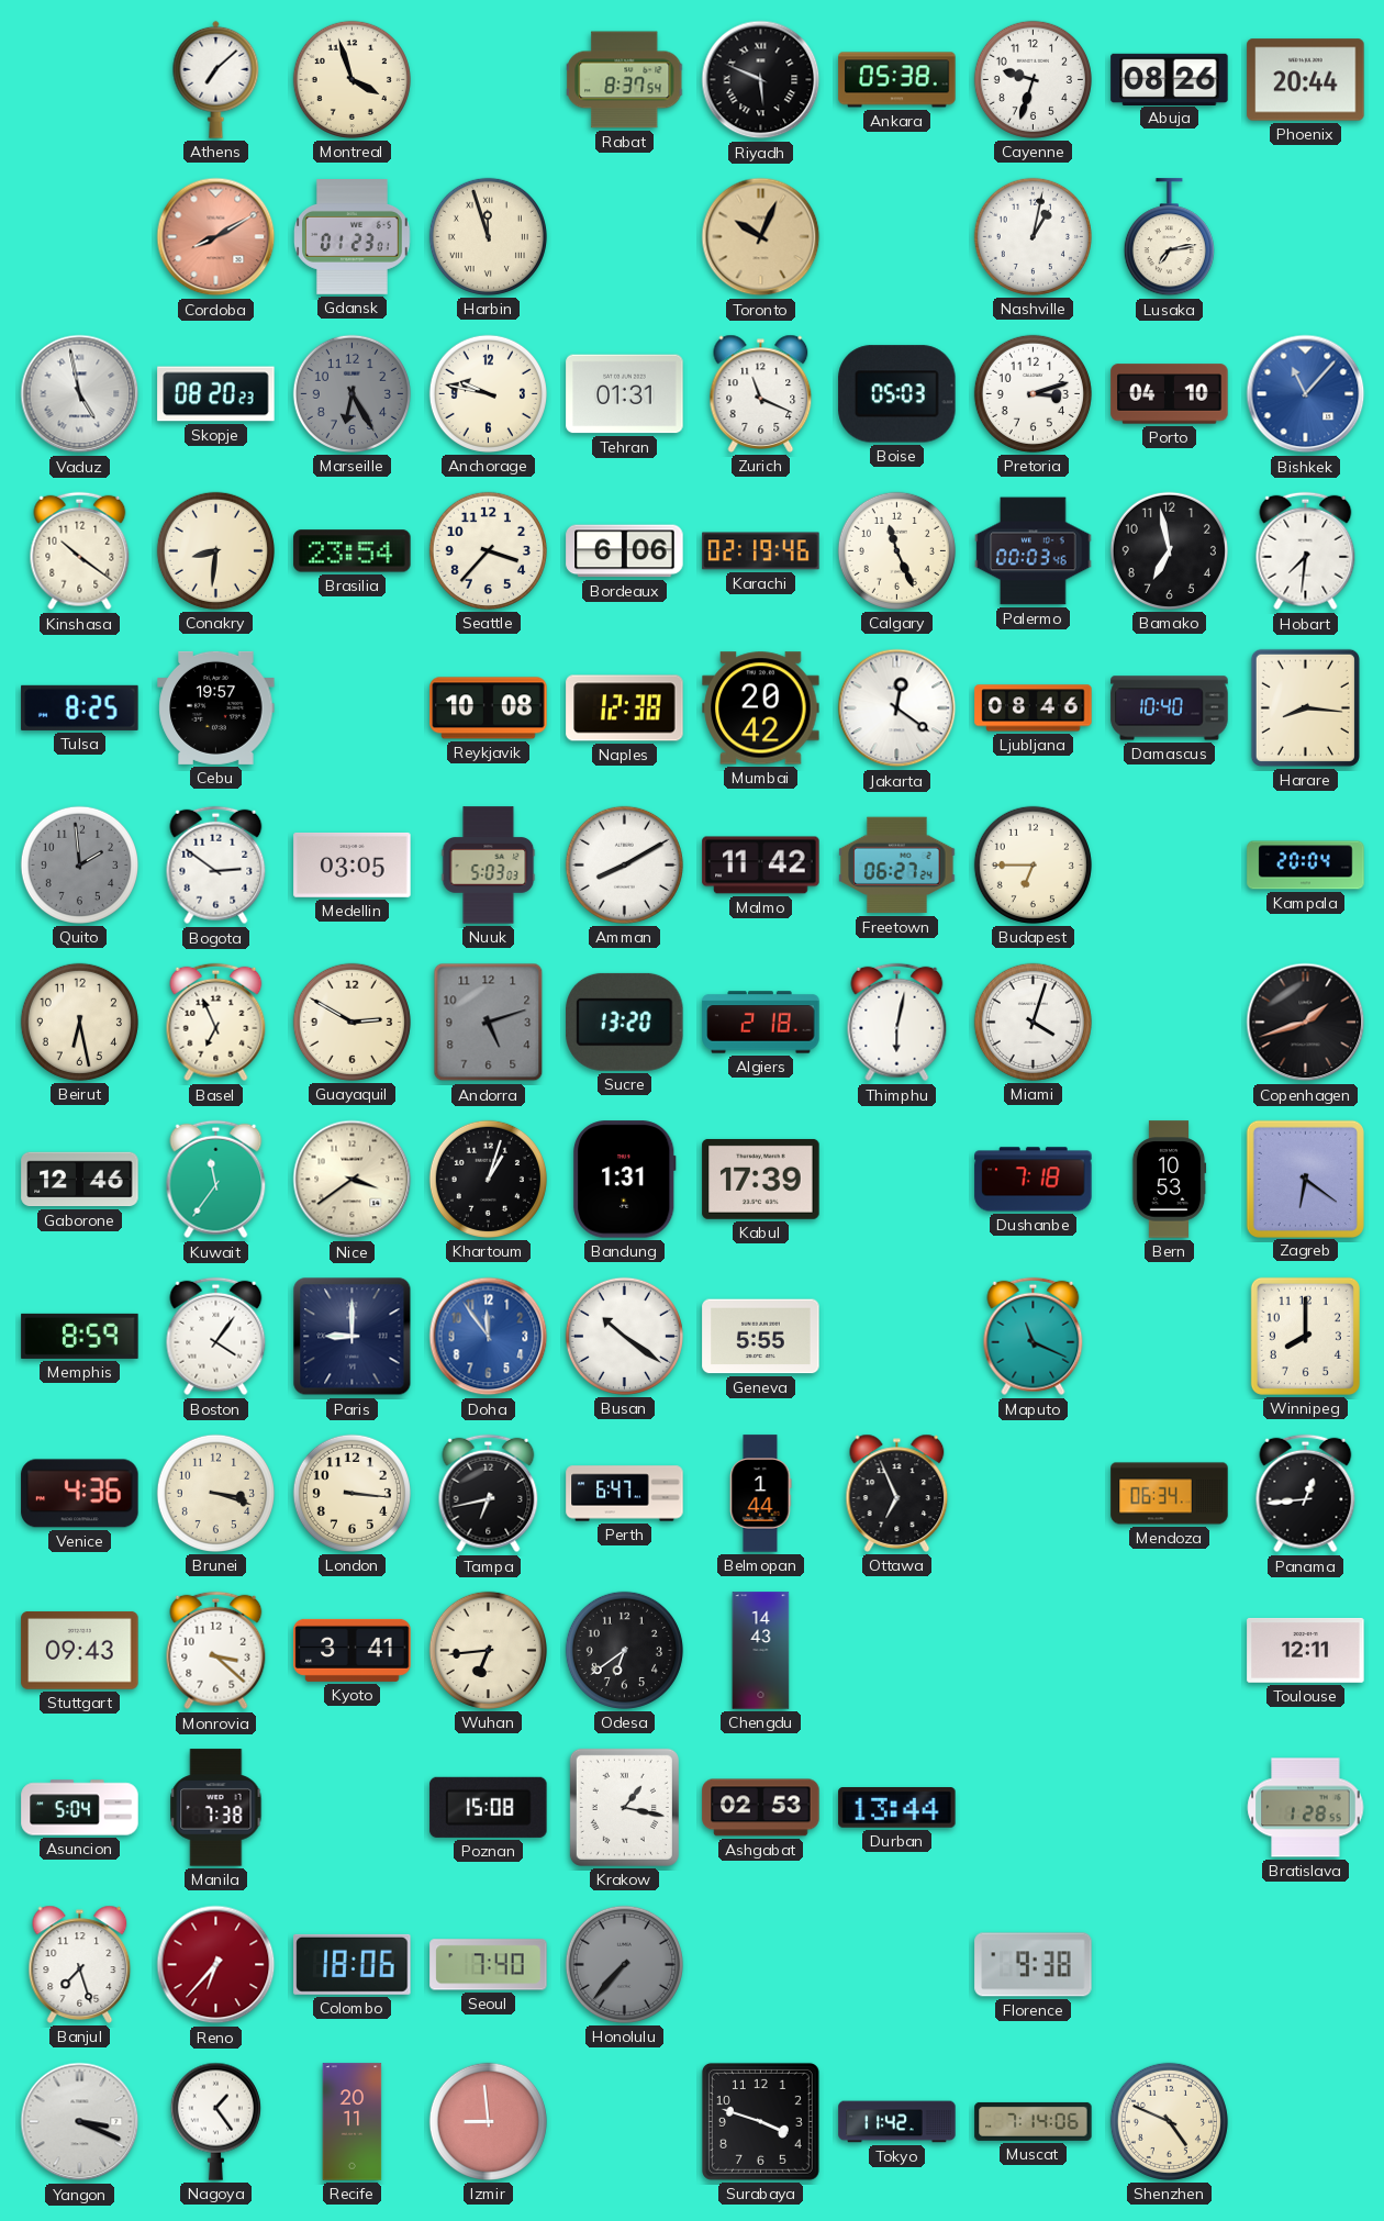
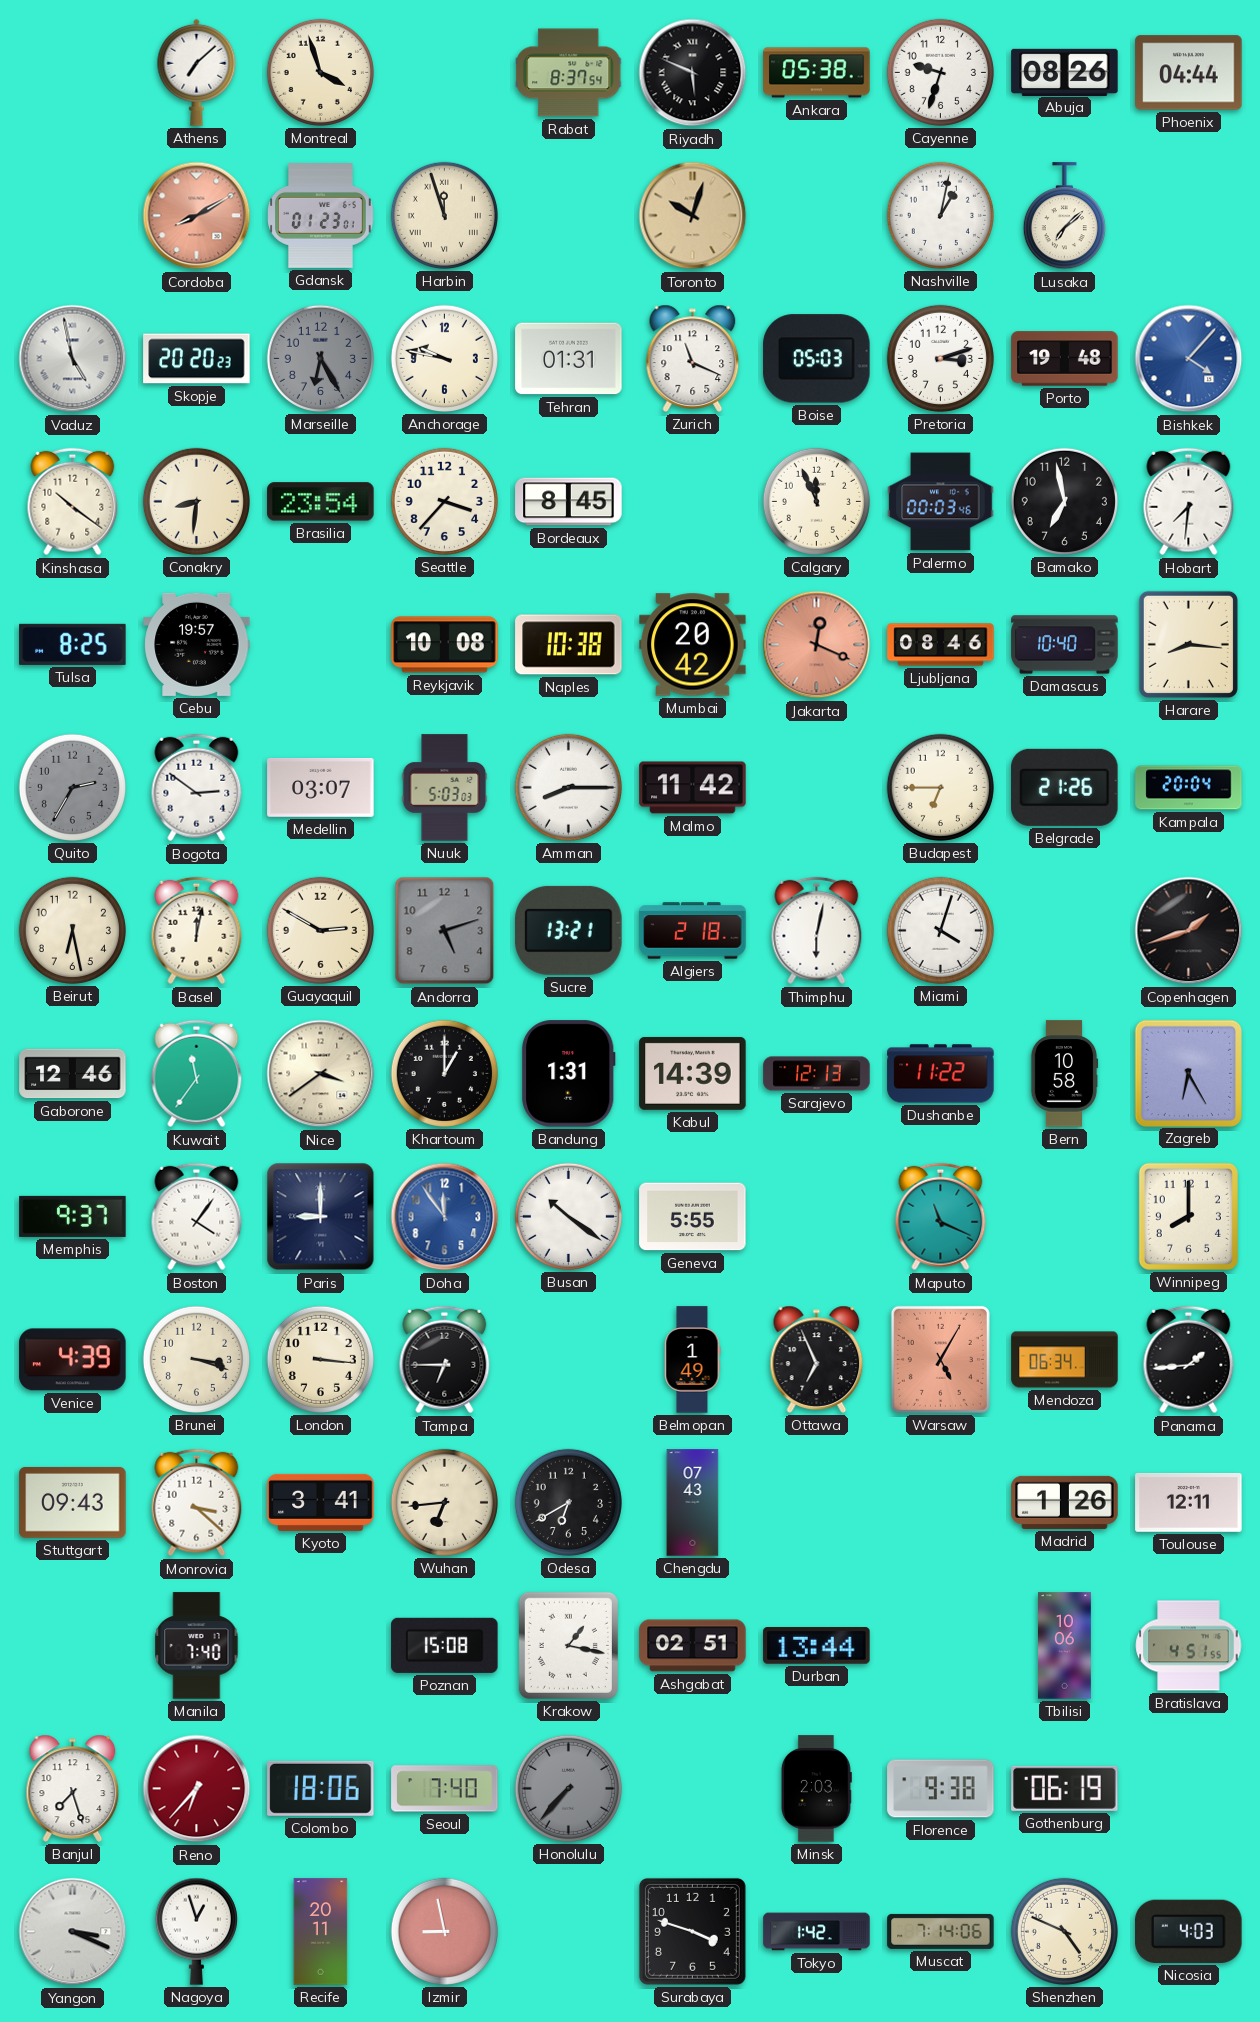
Phoenix: 20:44 -> 04:44 (1189, 73)
Toronto: 10:04 -> 10:03 (693, 216)
Lusaka: 7:13 -> 7:08 (1064, 216)
Skopje: 08:20 -> 20:20 (197, 359)
Porto: 04:10 -> 19:48 (1065, 359)
Bishkek: 11:07 -> 4:07 (1189, 359)
Bordeaux: 6:06 -> 8:45 (569, 502)
Karachi: 02:19 -> none (761, 551)
Calgary: 11:26 -> 11:56 (816, 501)
Naples: 12:38 -> 10:38 (569, 645)
Jakarta: 12:21 -> 12:19 (817, 645)
Jakarta dial: white -> salmon (817, 645)
Quito: 1:59 -> 2:35 (72, 787)
Medellin: 03:05 -> 03:07 (321, 787)
Amman: 8:10 -> 8:15 (568, 787)
Freetown: 06:27 -> none (897, 866)
Belgrade: none -> 21:26 (1065, 787)
Basel: 6:56 -> 12:02 (197, 931)
Sucre: 13:20 -> 13:21 (569, 930)
Khartoum: 1:03 -> 1:00 (444, 1073)
Kabul: 17:39 -> 14:39 (693, 1073)
Sarajevo: none -> 12:13 (817, 1074)
Dushanbe: 7:18 -> 11:22 (941, 1074)
Bern: 10:53 -> 10:58 (1064, 1074)
Zagreb: 6:21 -> 6:25 (1188, 1073)
Memphis: 8:59 -> 9:37 (73, 1216)
Venice: 4:36 -> 4:39 (73, 1360)
Tampa: 6:43 -> 6:45 (445, 1360)
Perth: 6:47 -> none (625, 1494)
Belmopan: 1:44 -> 1:49 (692, 1360)
Warsaw: none -> 5:05 (940, 1359)
Panama: 12:44 -> 1:44 (1189, 1360)
Odesa: 6:39 -> 6:40 (568, 1502)
Chengdu: 14:43 -> 07:43 (693, 1503)
Madrid: none -> 1:26 (1065, 1502)
Asuncion: 5:04 -> none (80, 1808)
Manila: 7:38 -> 7:40 (197, 1646)
Ashgabat: 02:53 -> 02:51 (693, 1646)
Tbilisi: none -> 10:06 (1065, 1646)
Bratislava: 1:28 -> 4:51 (1189, 1646)
Minsk: none -> 2:03 (816, 1789)
Gothenburg: none -> 06:19 (1065, 1788)
Nagoya: 1:24 -> 12:57 (196, 1931)
Izmir: 8:59 -> 8:58 (444, 1931)
Tokyo: 11:42 -> 1:42 (817, 1932)
Nicosia: none -> 4:03 (1189, 1931)
